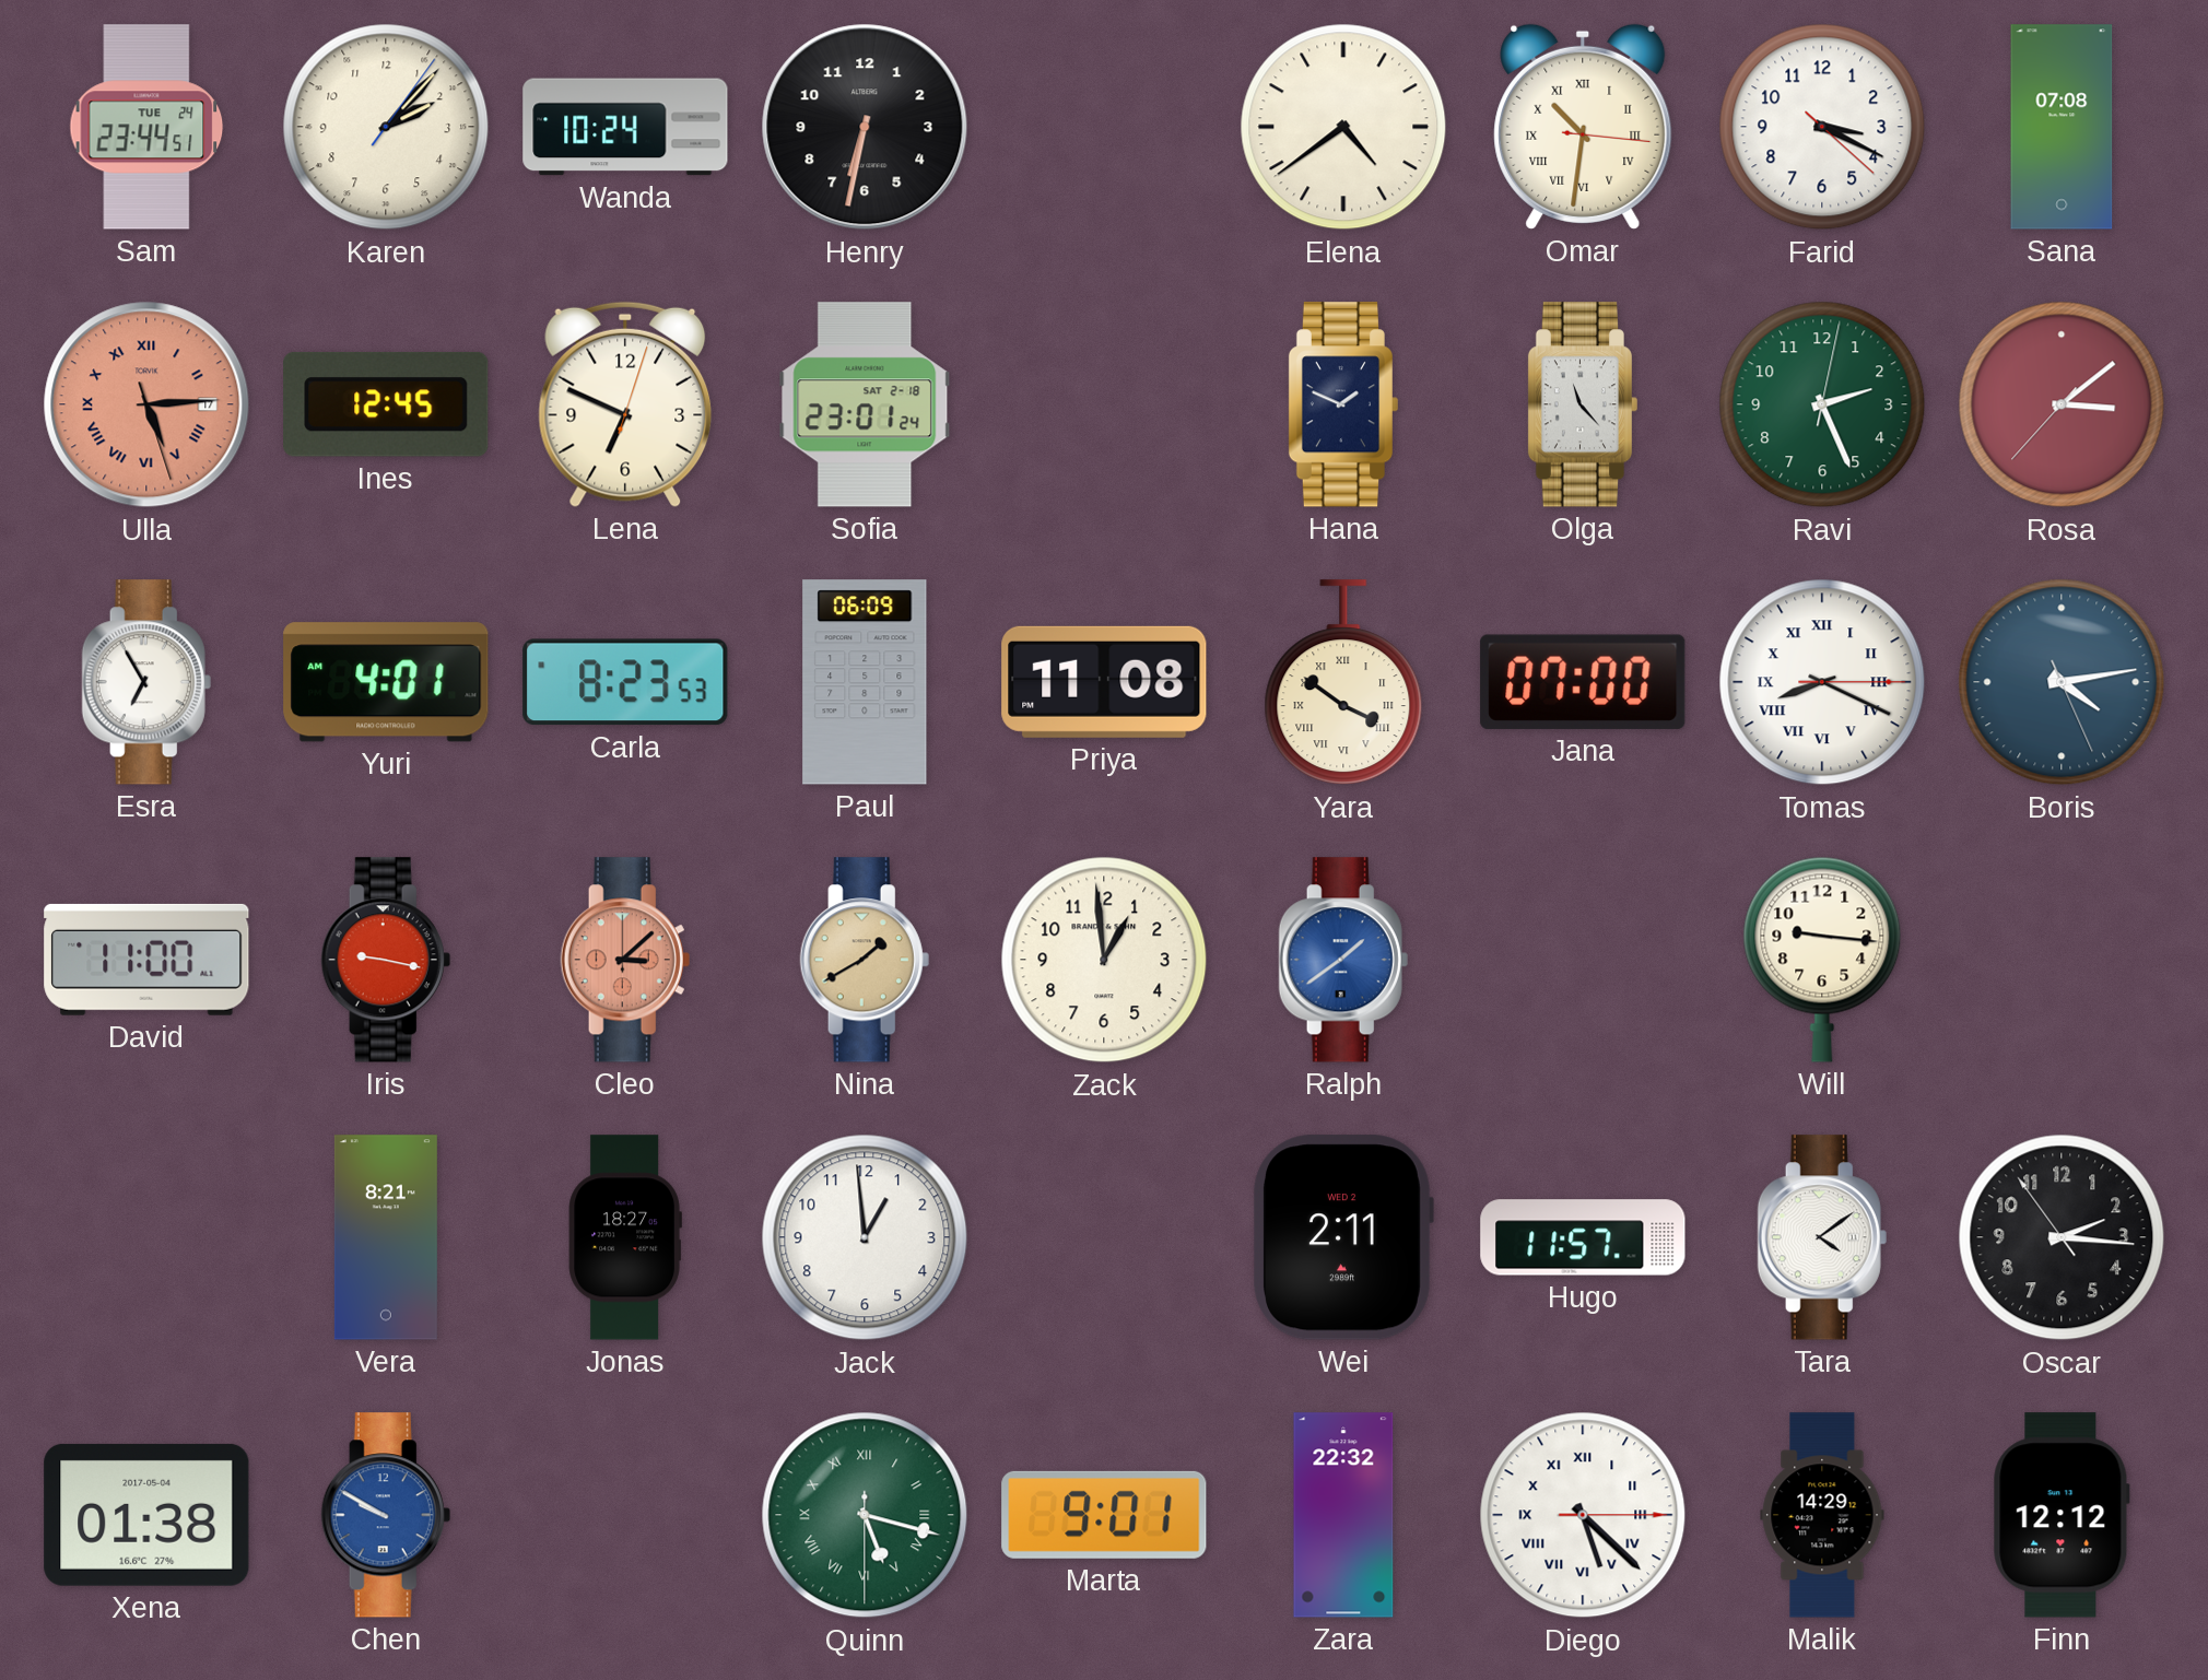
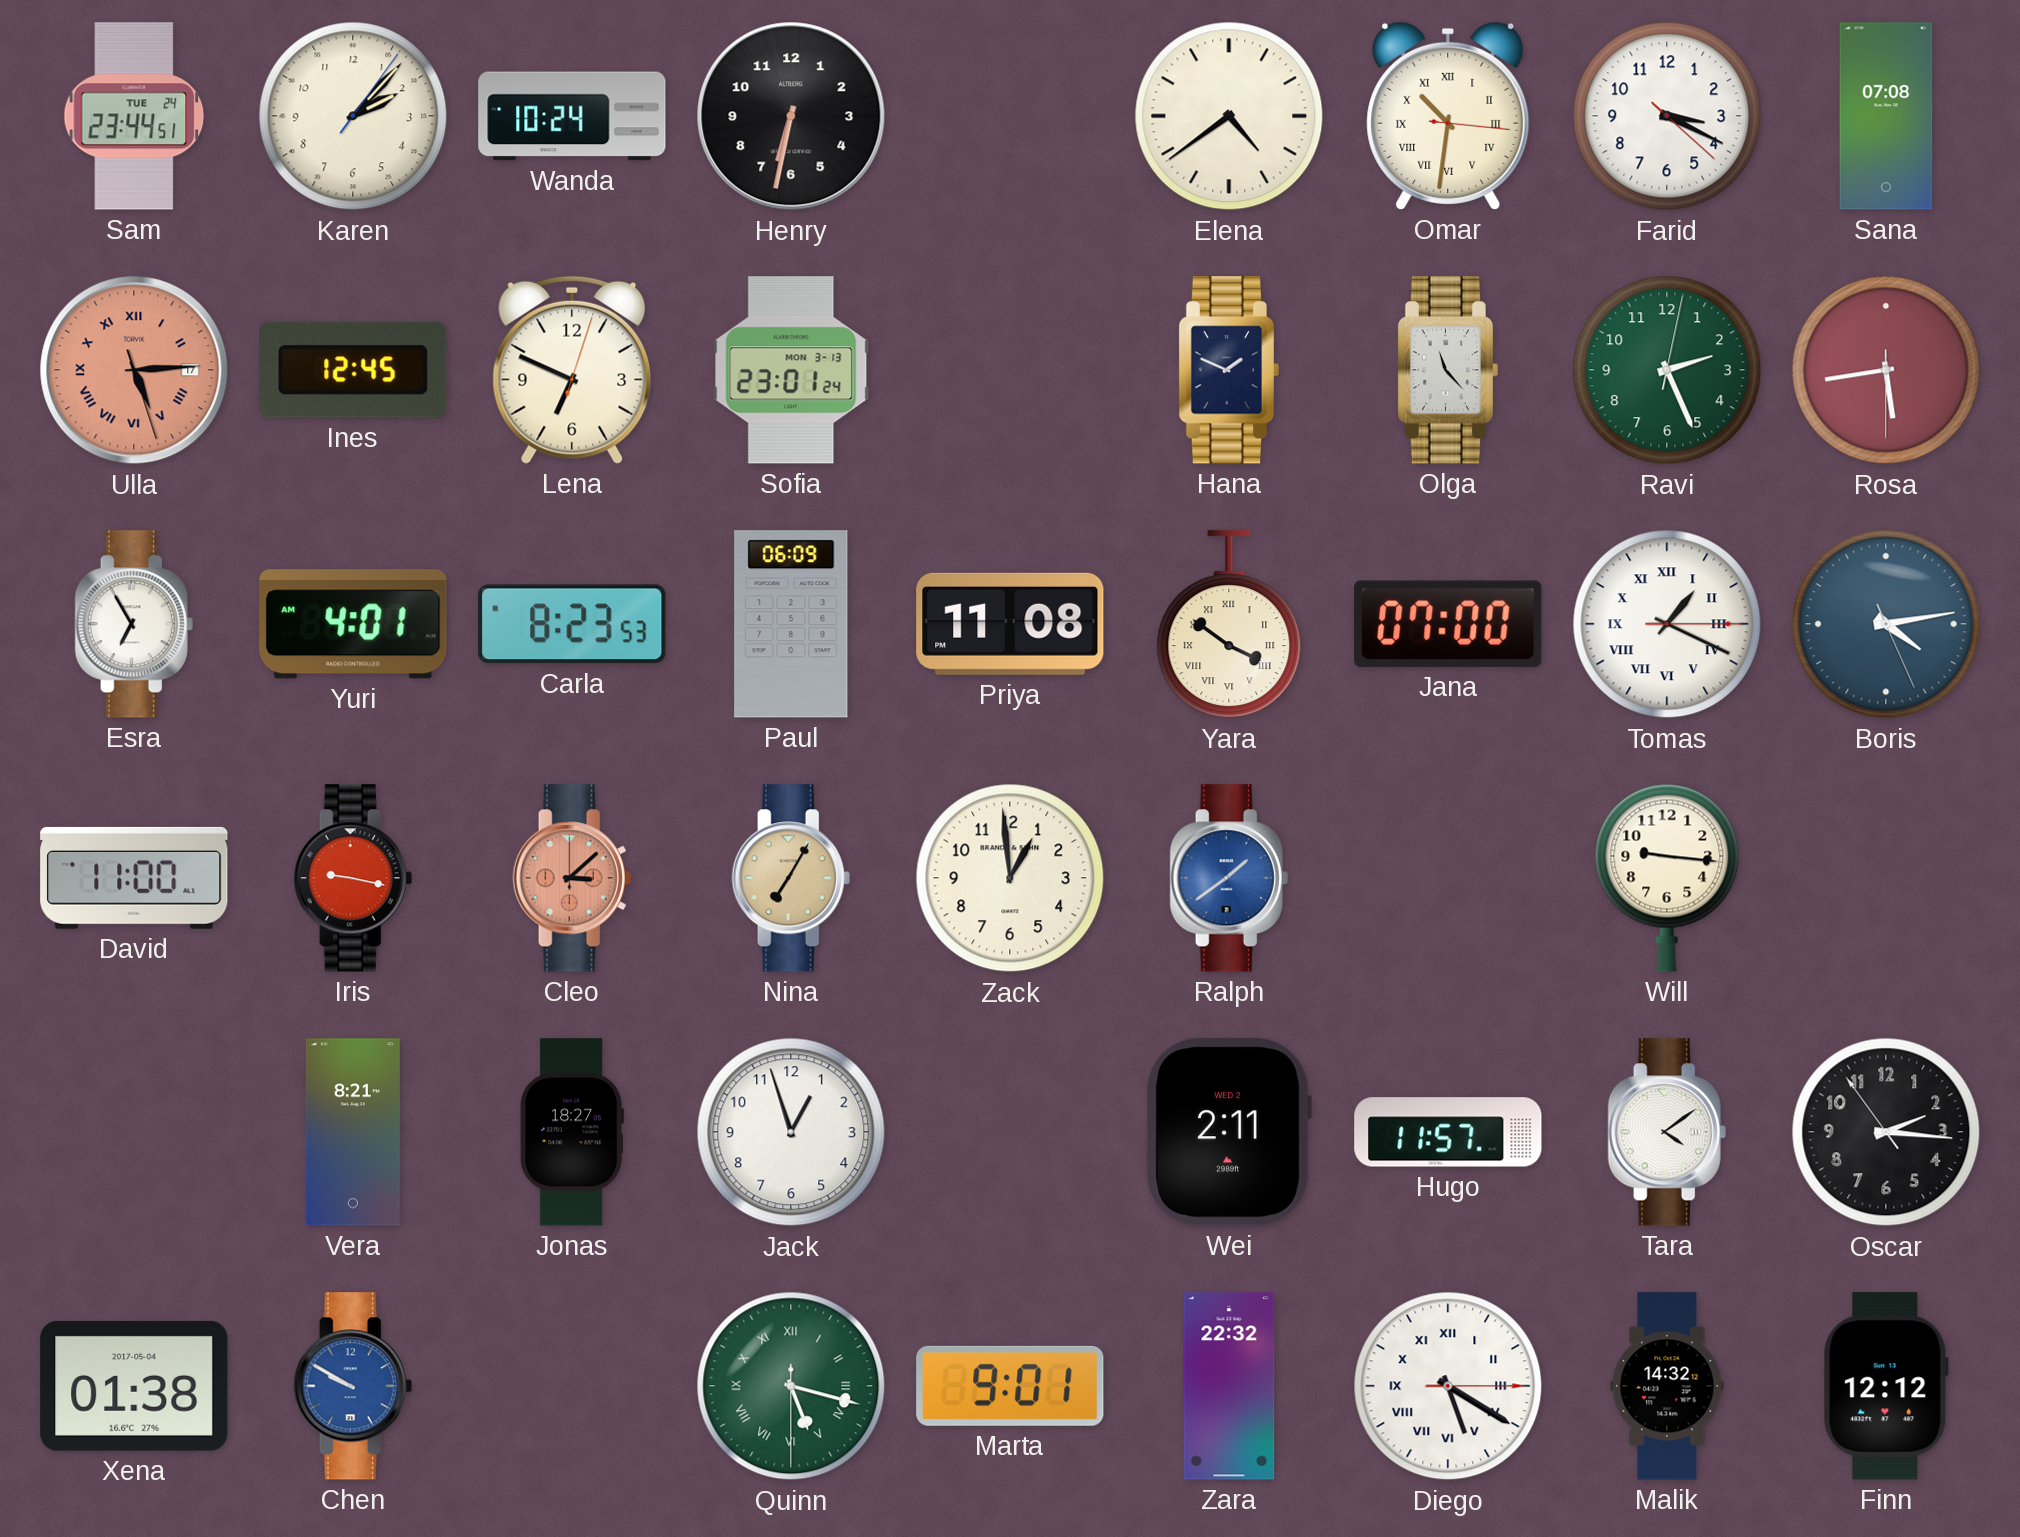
Sofia date: SAT 2-18 -> MON 3-13 (791, 370)
Rosa: 3:08 -> 5:43 (1886, 370)
Tomas: 8:19 -> 1:19 (1667, 624)
Nina: 1:40 -> 7:05 (791, 878)
Jack: 12:59 -> 12:57 (791, 1132)
Diego: 5:22 -> 5:20 (1448, 1386)
Malik: 14:29 -> 14:32 (1667, 1386)
